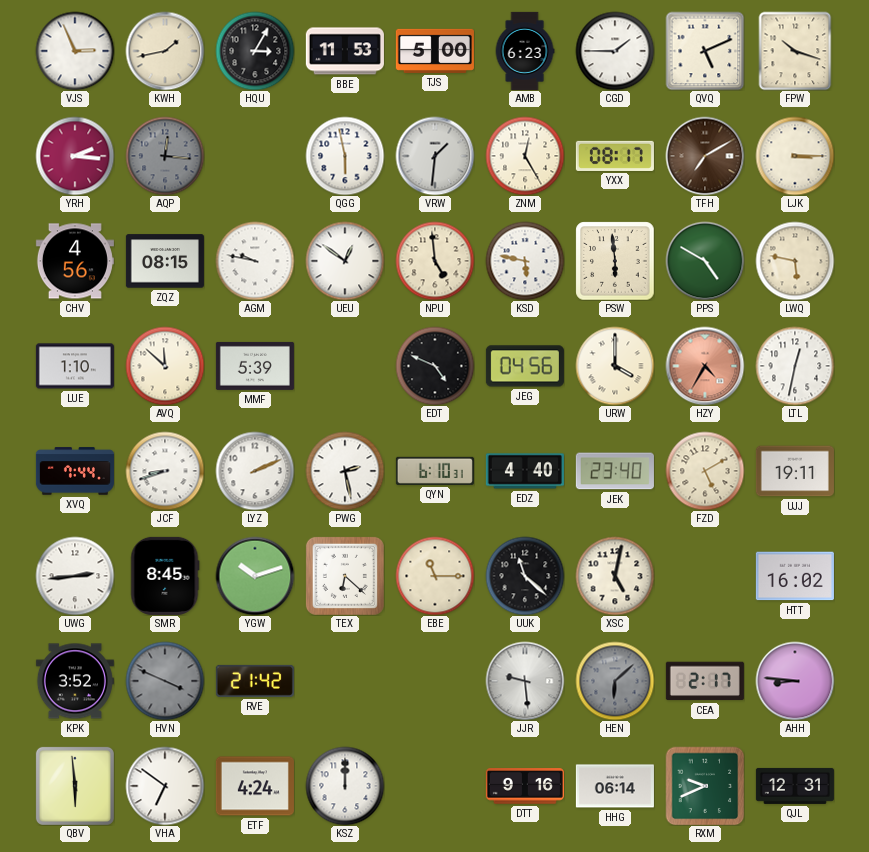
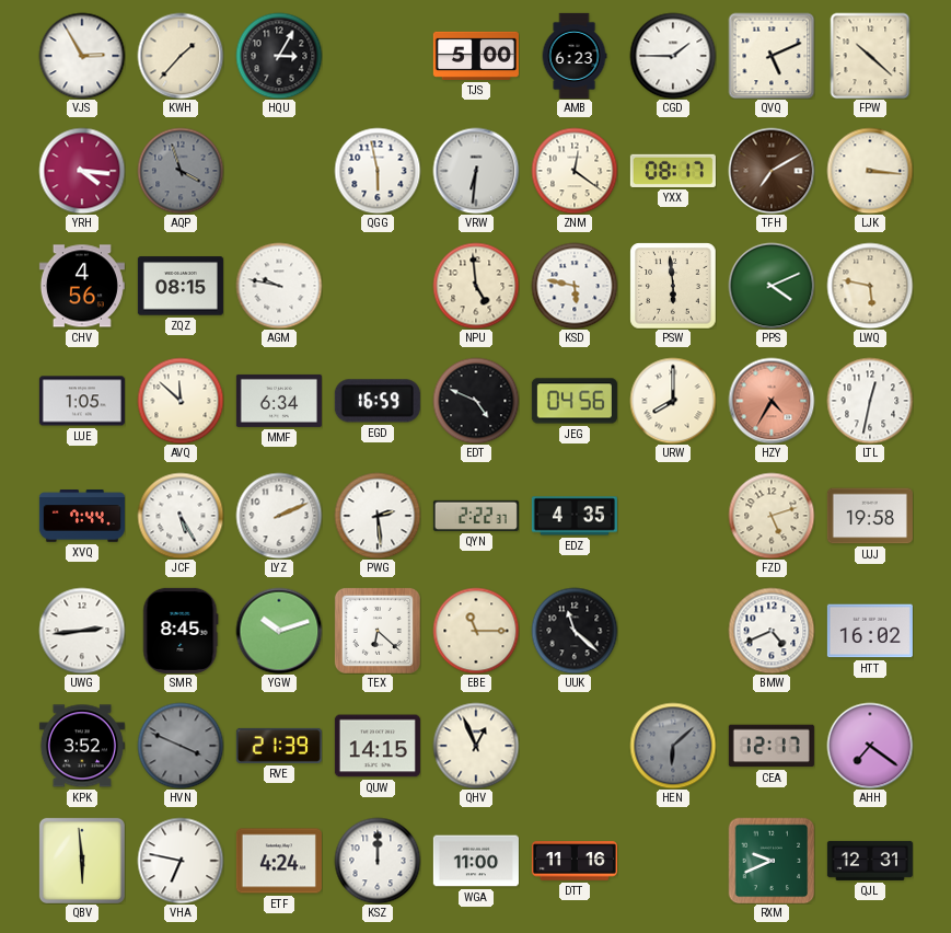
VJS: 2:56 -> 2:55 (82, 56)
KWH: 1:43 -> 1:37 (181, 56)
BBE: 11:53 -> none (345, 51)
FPW: 10:18 -> 10:22 (870, 56)
YRH: 2:16 -> 4:16 (82, 171)
AQP: 12:16 -> 3:57 (181, 171)
VRW: 1:31 -> 6:31 (476, 171)
ZNM: 12:25 -> 12:21 (575, 171)
LJK: 3:15 -> 3:16 (870, 171)
UEU: 12:51 -> none (345, 261)
PPS: 4:50 -> 4:11 (772, 286)
LUE: 1:10 -> 1:05 (82, 401)
MMF: 5:39 -> 6:34 (279, 401)
EGD: none -> 16:59 (378, 401)
URW: 4:00 -> 8:00 (673, 401)
JCF: 8:42 -> 5:25 (181, 516)
PWG: 2:28 -> 2:29 (378, 516)
QYN: 6:10 -> 2:22 (476, 516)
EDZ: 4:40 -> 4:35 (575, 516)
JEK: 23:40 -> none (615, 471)
FZD: 5:10 -> 5:12 (772, 516)
UJJ: 19:11 -> 19:58 (870, 516)
XSC: 5:02 -> none (615, 576)
BMW: none -> 4:41 (772, 631)
RVE: 21:42 -> 21:39 (279, 746)
QUW: none -> 14:15 (378, 746)
QHV: none -> 12:56 (476, 746)
JJR: 9:29 -> none (525, 681)
CEA: 2:17 -> 12:17 (772, 746)
AHH: 8:46 -> 7:21 (870, 746)
VHA: 6:51 -> 6:47 (181, 861)
WGA: none -> 11:00 (476, 861)
DTT: 9:16 -> 11:16 (575, 861)
HHG: 06:14 -> none (615, 786)
